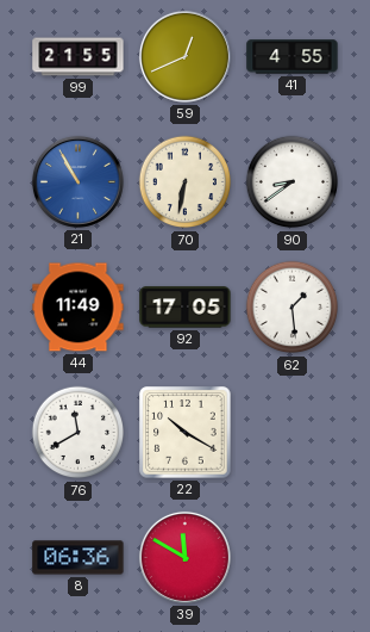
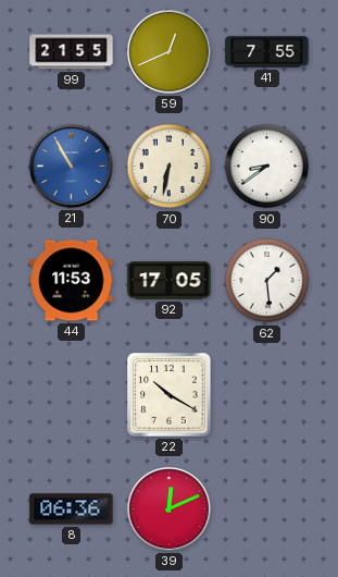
41: 4:55 -> 7:55 (267, 52)
44: 11:49 -> 11:53 (72, 281)
76: 11:40 -> none (79, 433)
39: 11:50 -> 12:11 (168, 508)
